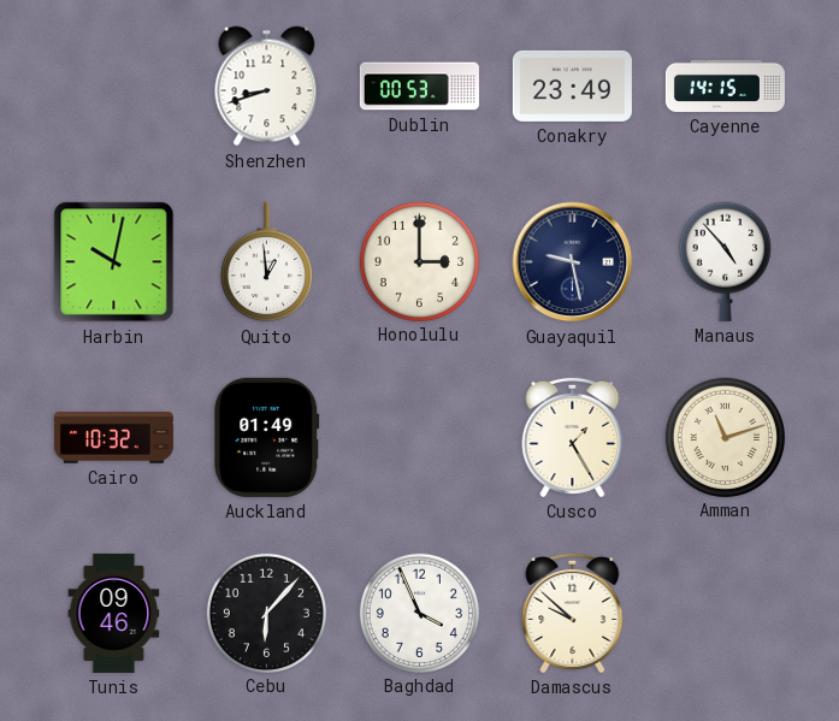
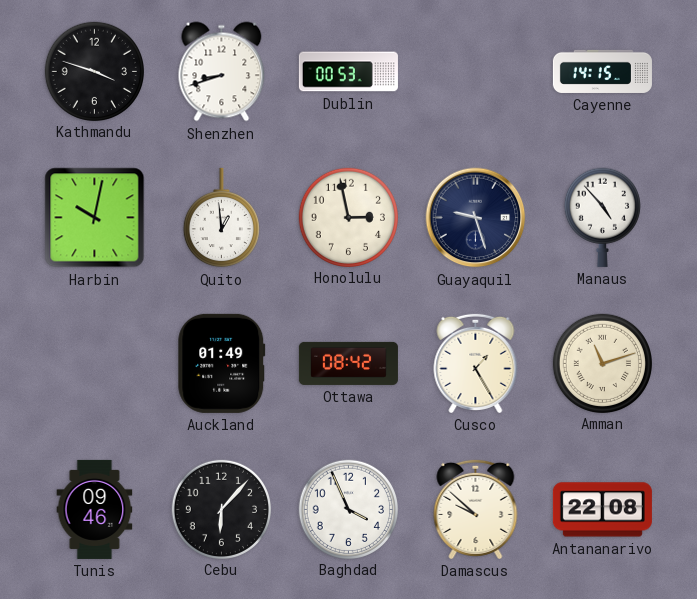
Kathmandu: none -> 3:48 (94, 71)
Conakry: 23:49 -> none (572, 85)
Honolulu: 3:00 -> 2:58 (348, 217)
Guayaquil: 9:28 -> 9:27 (476, 218)
Cairo: 10:32 -> none (113, 438)
Ottawa: none -> 08:42 (348, 363)
Antananarivo: none -> 22:08 (602, 510)
